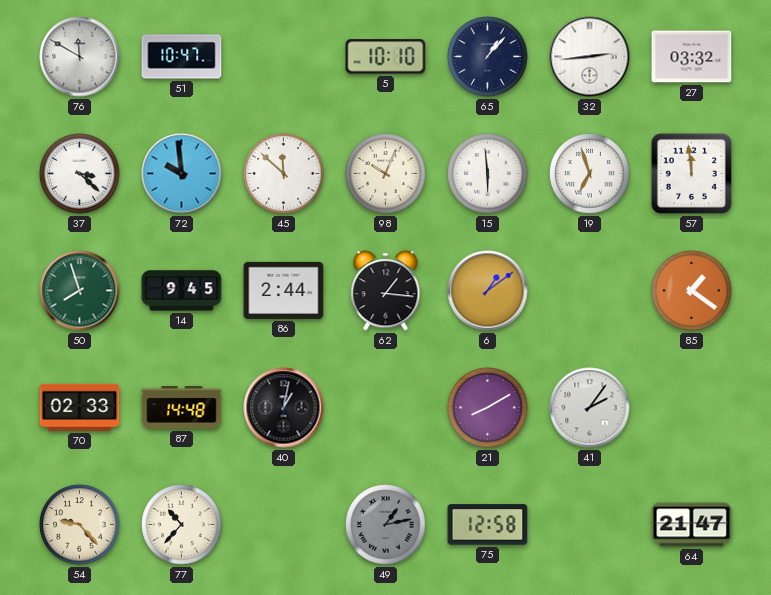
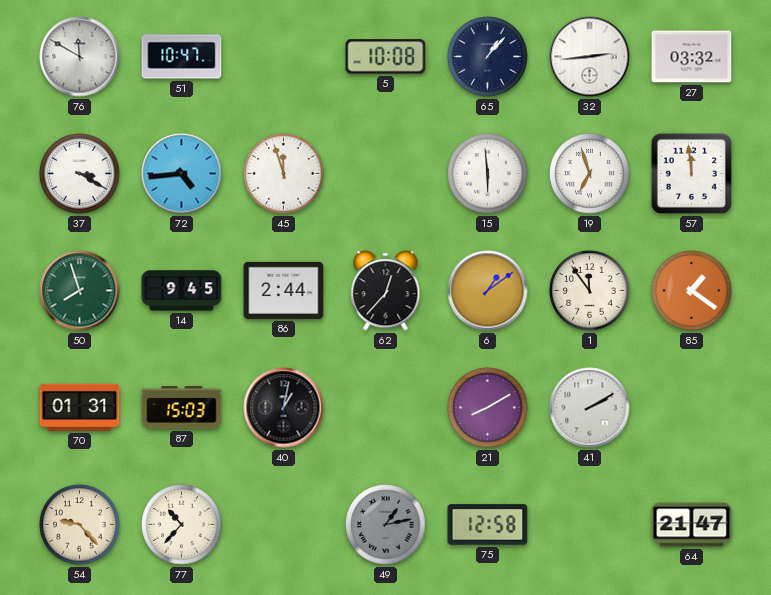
5: 10:10 -> 10:08 (386, 57)
37: 3:22 -> 3:20 (80, 174)
72: 9:59 -> 4:44 (182, 174)
45: 11:52 -> 11:57 (284, 174)
98: 10:04 -> none (386, 174)
62: 1:16 -> 12:37 (386, 291)
1: none -> 11:54 (590, 291)
70: 02:33 -> 01:31 (80, 407)
87: 14:48 -> 15:03 (182, 408)
41: 2:06 -> 2:10 (590, 408)
